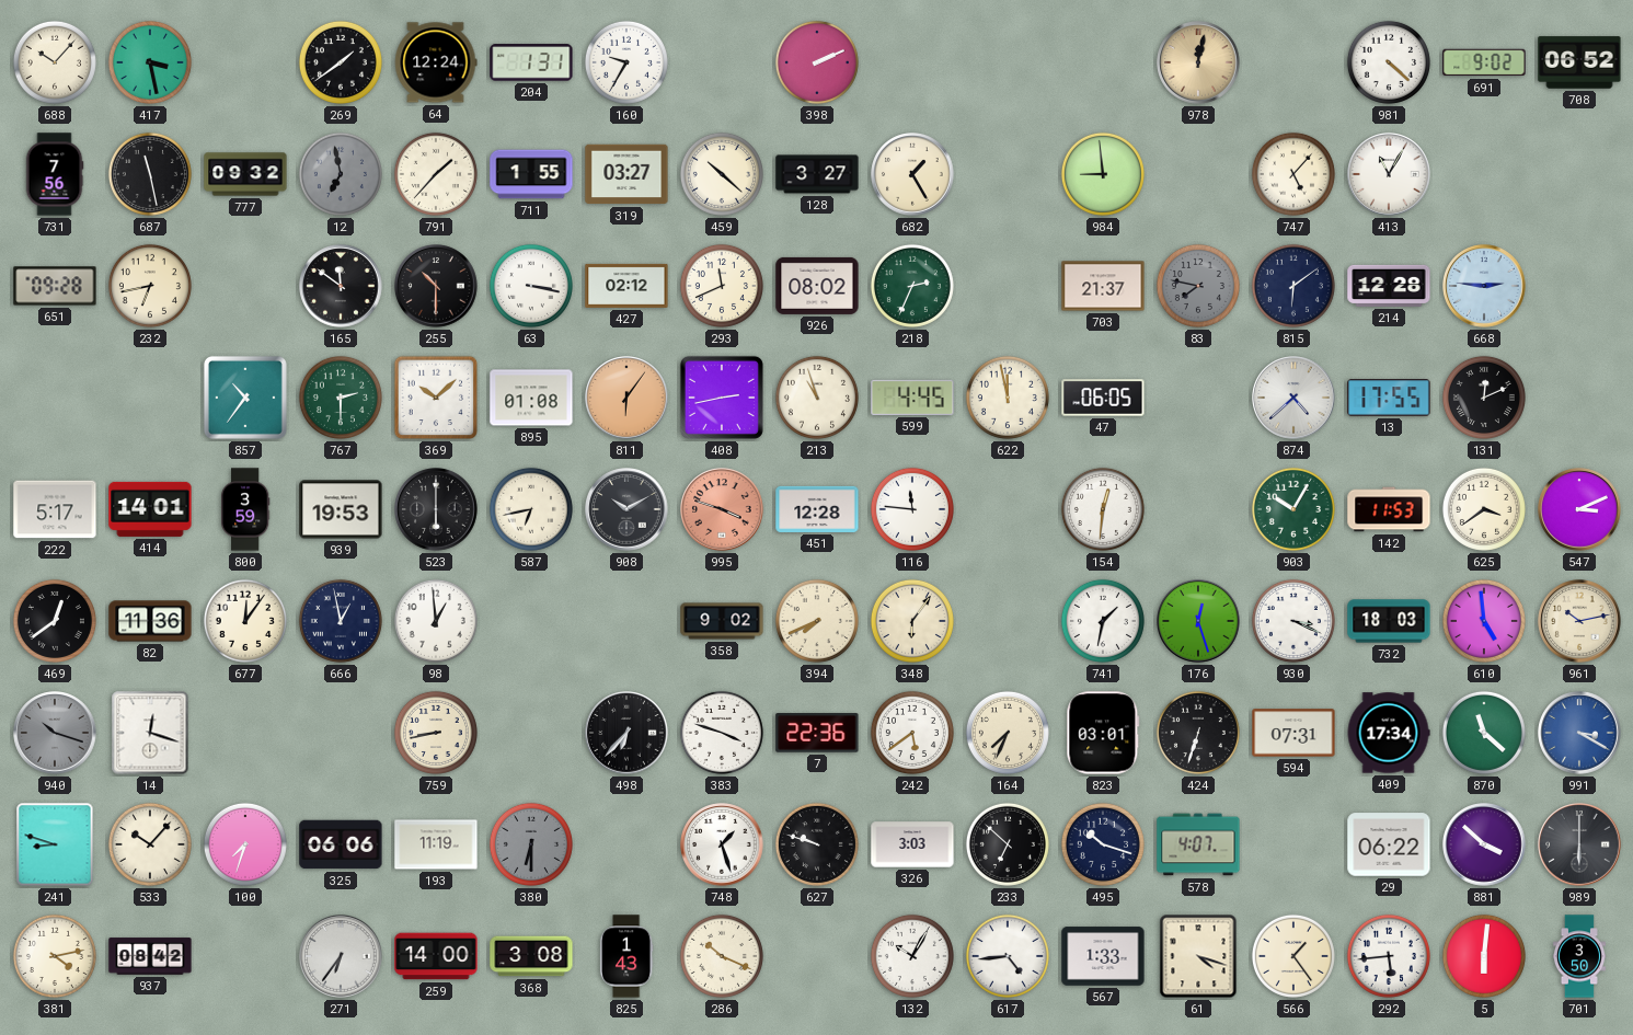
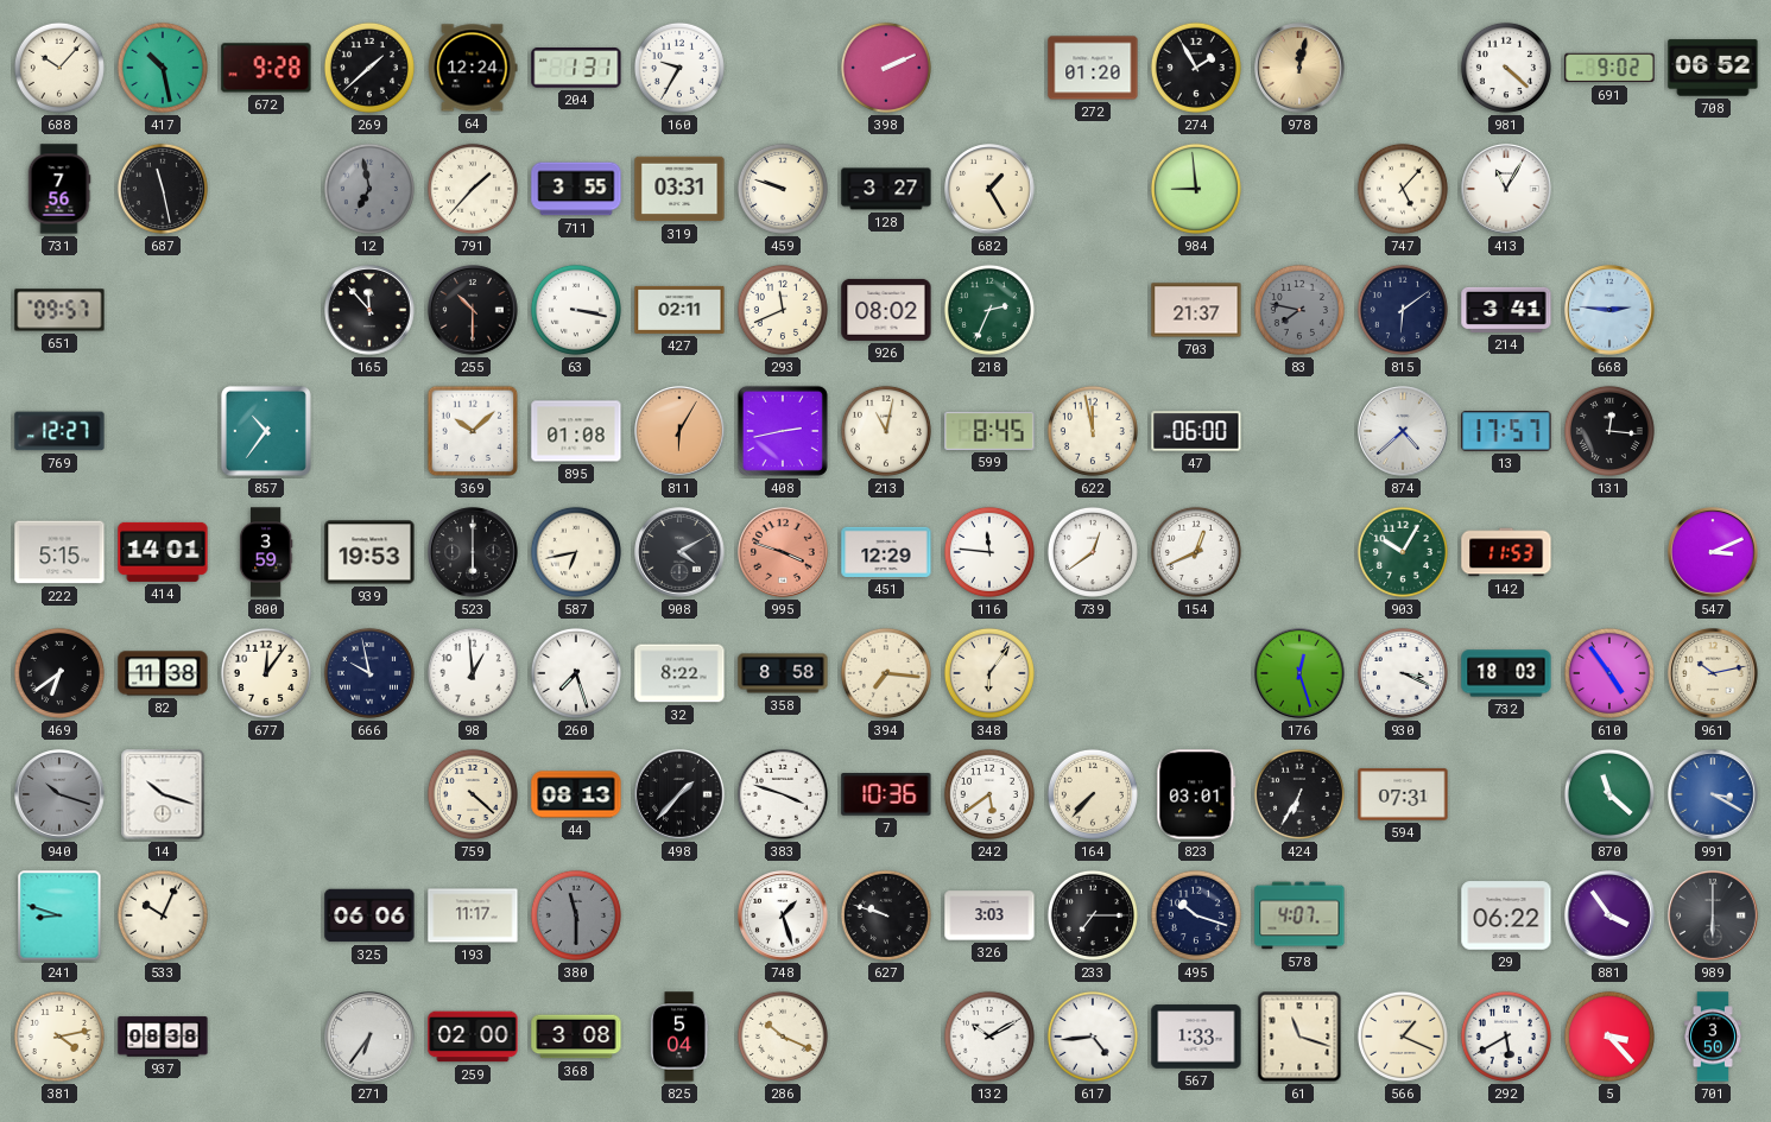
417: 3:28 -> 10:28 (163, 68)
672: none -> 9:28 (266, 68)
269: 1:39 -> 1:38 (369, 68)
272: none -> 01:20 (1093, 68)
274: none -> 1:55 (1196, 68)
777: 09:32 -> none (245, 174)
711: 1:55 -> 3:55 (576, 189)
319: 03:27 -> 03:31 (679, 189)
459: 10:22 -> 9:48 (783, 189)
651: 09:28 -> 09:57 (59, 310)
232: 6:43 -> none (150, 286)
165: 11:51 -> 11:53 (369, 310)
427: 02:12 -> 02:11 (679, 310)
214: 12:28 -> 3:41 (1506, 310)
769: none -> 12:27 (59, 431)
767: 2:30 -> none (341, 398)
811: 6:06 -> 6:05 (679, 431)
213: 10:57 -> 11:02 (886, 431)
599: 4:45 -> 8:45 (989, 431)
47: 06:05 -> 06:00 (1196, 431)
13: 17:55 -> 17:57 (1506, 431)
131: 12:11 -> 12:16 (1609, 431)
222: 5:17 -> 5:15 (59, 552)
908: 10:10 -> 4:10 (679, 552)
451: 12:28 -> 12:29 (886, 552)
739: none -> 12:39 (1093, 552)
154: 12:31 -> 12:41 (1196, 552)
625: 3:39 -> none (1484, 509)
469: 12:39 -> 6:39 (59, 673)
82: 11:36 -> 11:38 (163, 673)
666: 12:58 -> 9:58 (369, 673)
260: none -> 7:27 (576, 673)
32: none -> 8:22 (679, 673)
358: 9:02 -> 8:58 (783, 673)
394: 7:41 -> 7:16 (886, 673)
741: 1:32 -> none (1103, 621)
610: 4:59 -> 4:54 (1609, 673)
14: 12:18 -> 10:18 (163, 794)
759: 8:43 -> 4:22 (473, 794)
44: none -> 08:13 (576, 794)
498: 6:37 -> 1:37 (679, 794)
7: 22:36 -> 10:36 (886, 794)
164: 7:34 -> 7:37 (1093, 794)
424: 6:33 -> 6:35 (1299, 794)
409: 17:34 -> none (1389, 733)
533: 10:07 -> 10:04 (163, 915)
100: 7:33 -> none (245, 844)
193: 11:19 -> 11:17 (473, 915)
380: 6:30 -> 11:30 (576, 915)
233: 6:52 -> 7:15 (1093, 915)
881: 3:52 -> 3:54 (1609, 915)
937: 08:42 -> 08:38 (163, 1037)
259: 14:00 -> 02:00 (473, 1037)
825: 1:43 -> 5:04 (679, 1037)
132: 10:05 -> 10:10 (989, 1037)
61: 4:18 -> 11:18 (1299, 1037)
566: 1:24 -> 1:19 (1403, 1037)
292: 5:44 -> 5:40 (1506, 1037)
5: 6:01 -> 3:23 (1609, 1037)
